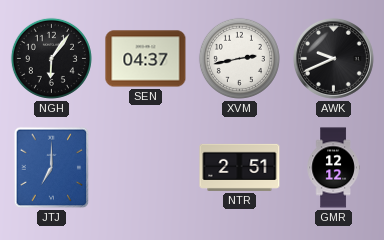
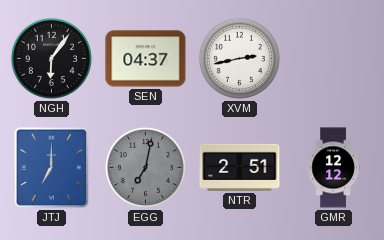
AWK: 9:41 -> none (333, 58)
EGG: none -> 7:02 (145, 167)
